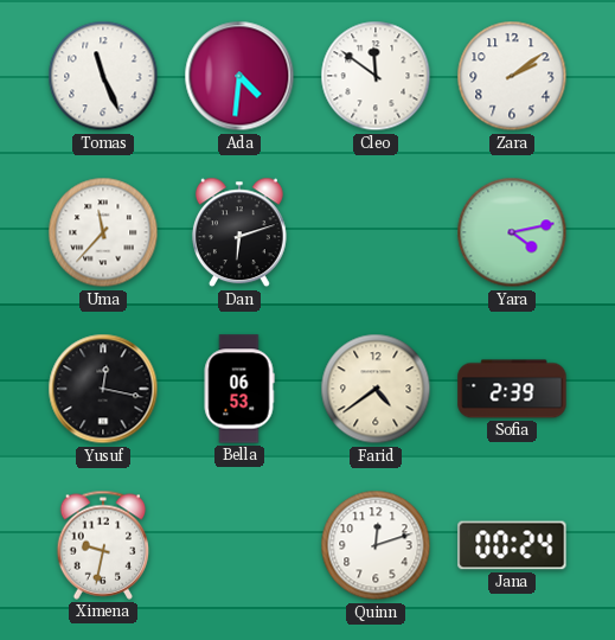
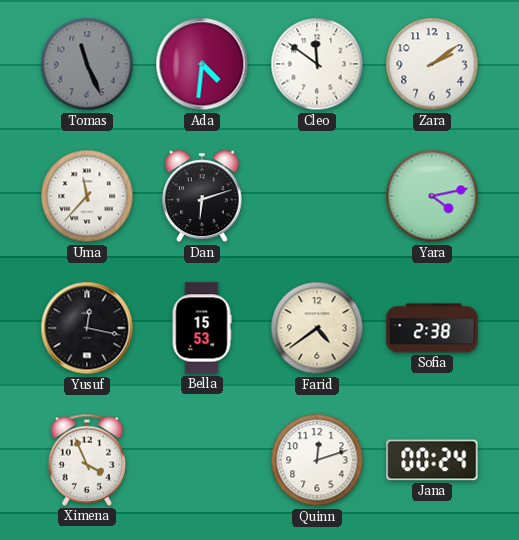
Tomas dial: white -> grey (87, 64)
Bella: 06:53 -> 15:53 (202, 328)
Sofia: 2:39 -> 2:38 (432, 328)
Ximena: 9:32 -> 3:56 (87, 460)
